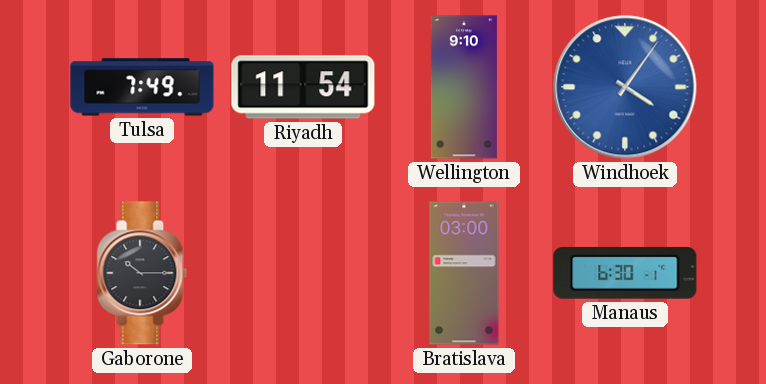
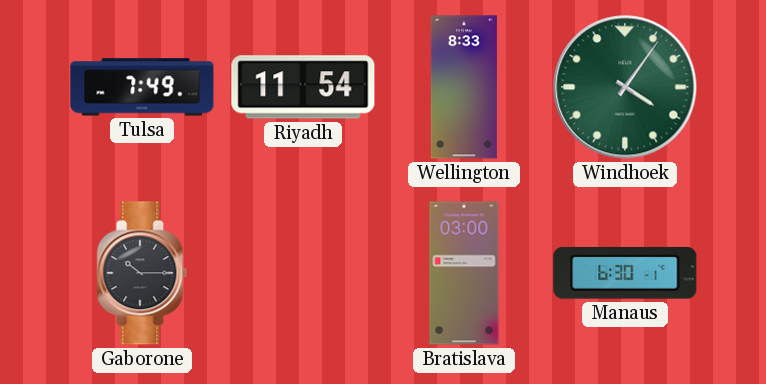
Wellington: 9:10 -> 8:33 (464, 87)
Windhoek dial: blue -> green (625, 87)
